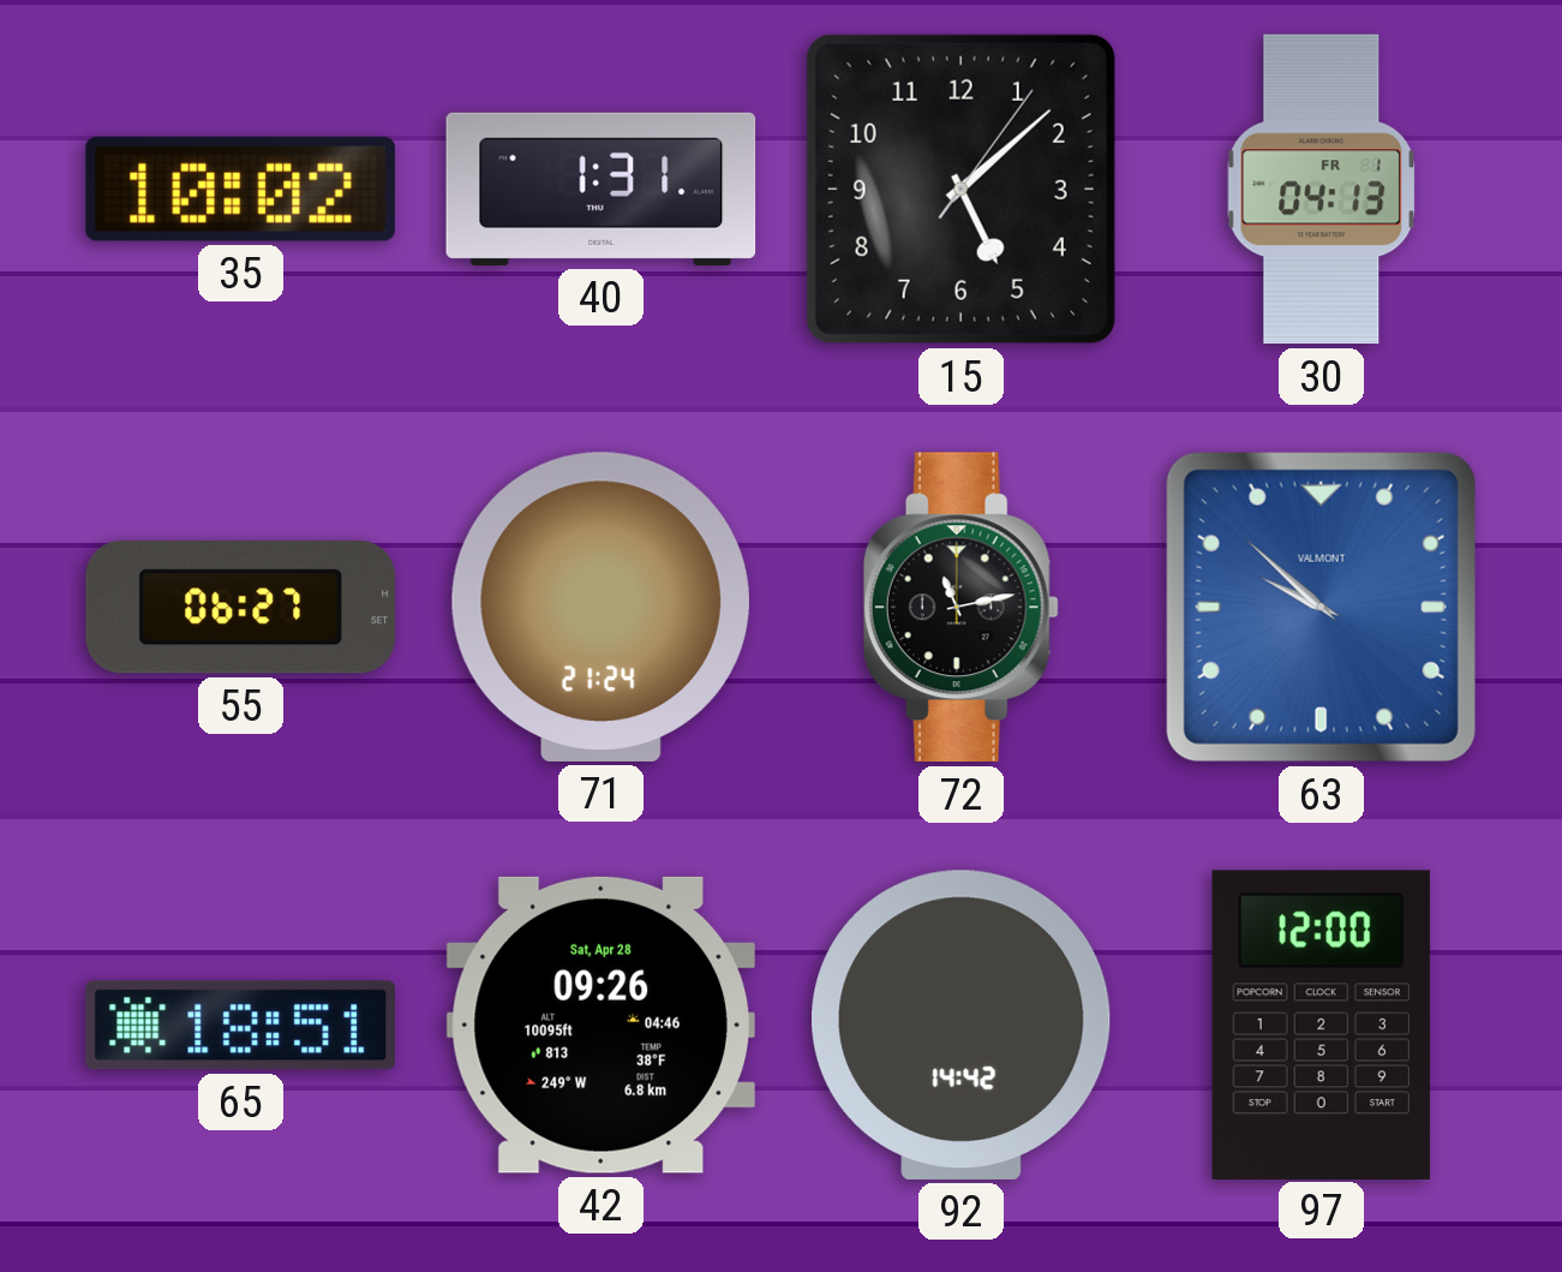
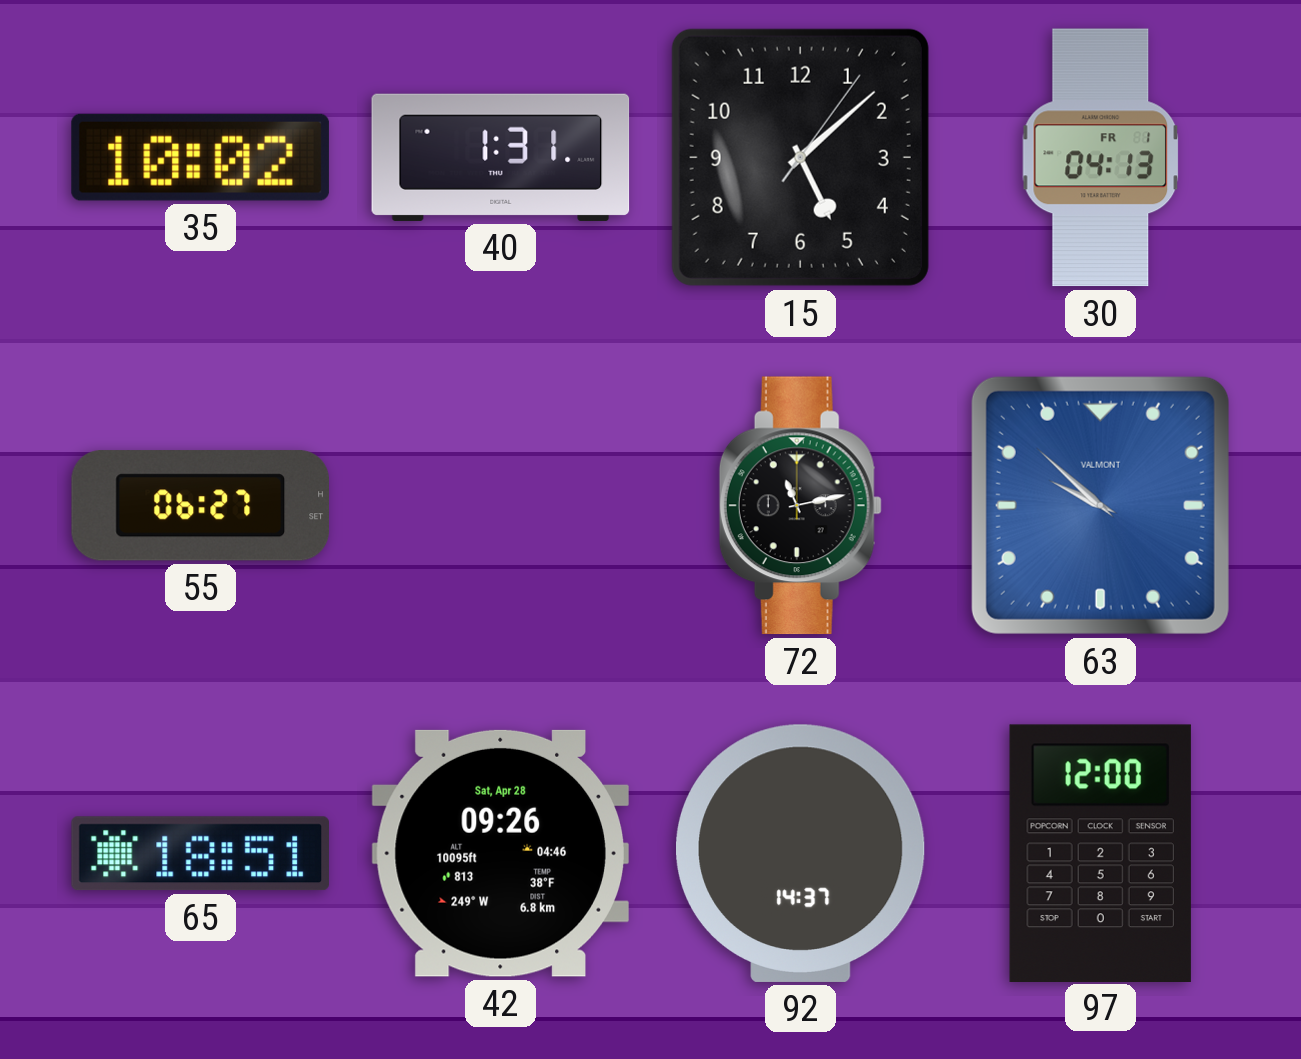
71: 21:24 -> none (600, 607)
92: 14:42 -> 14:37 (801, 853)
